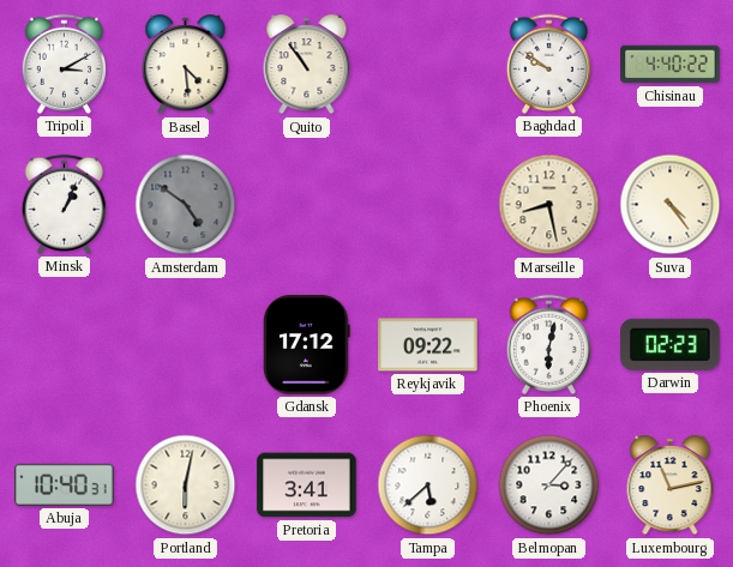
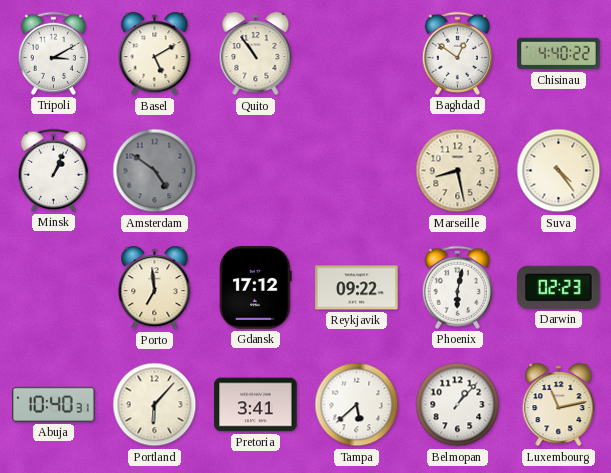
Basel: 4:29 -> 5:10 (155, 54)
Baghdad: 9:51 -> 12:51 (457, 53)
Porto: none -> 6:59 (155, 288)
Portland: 6:02 -> 6:07 (155, 405)
Belmopan: 3:07 -> 1:07 (458, 405)
